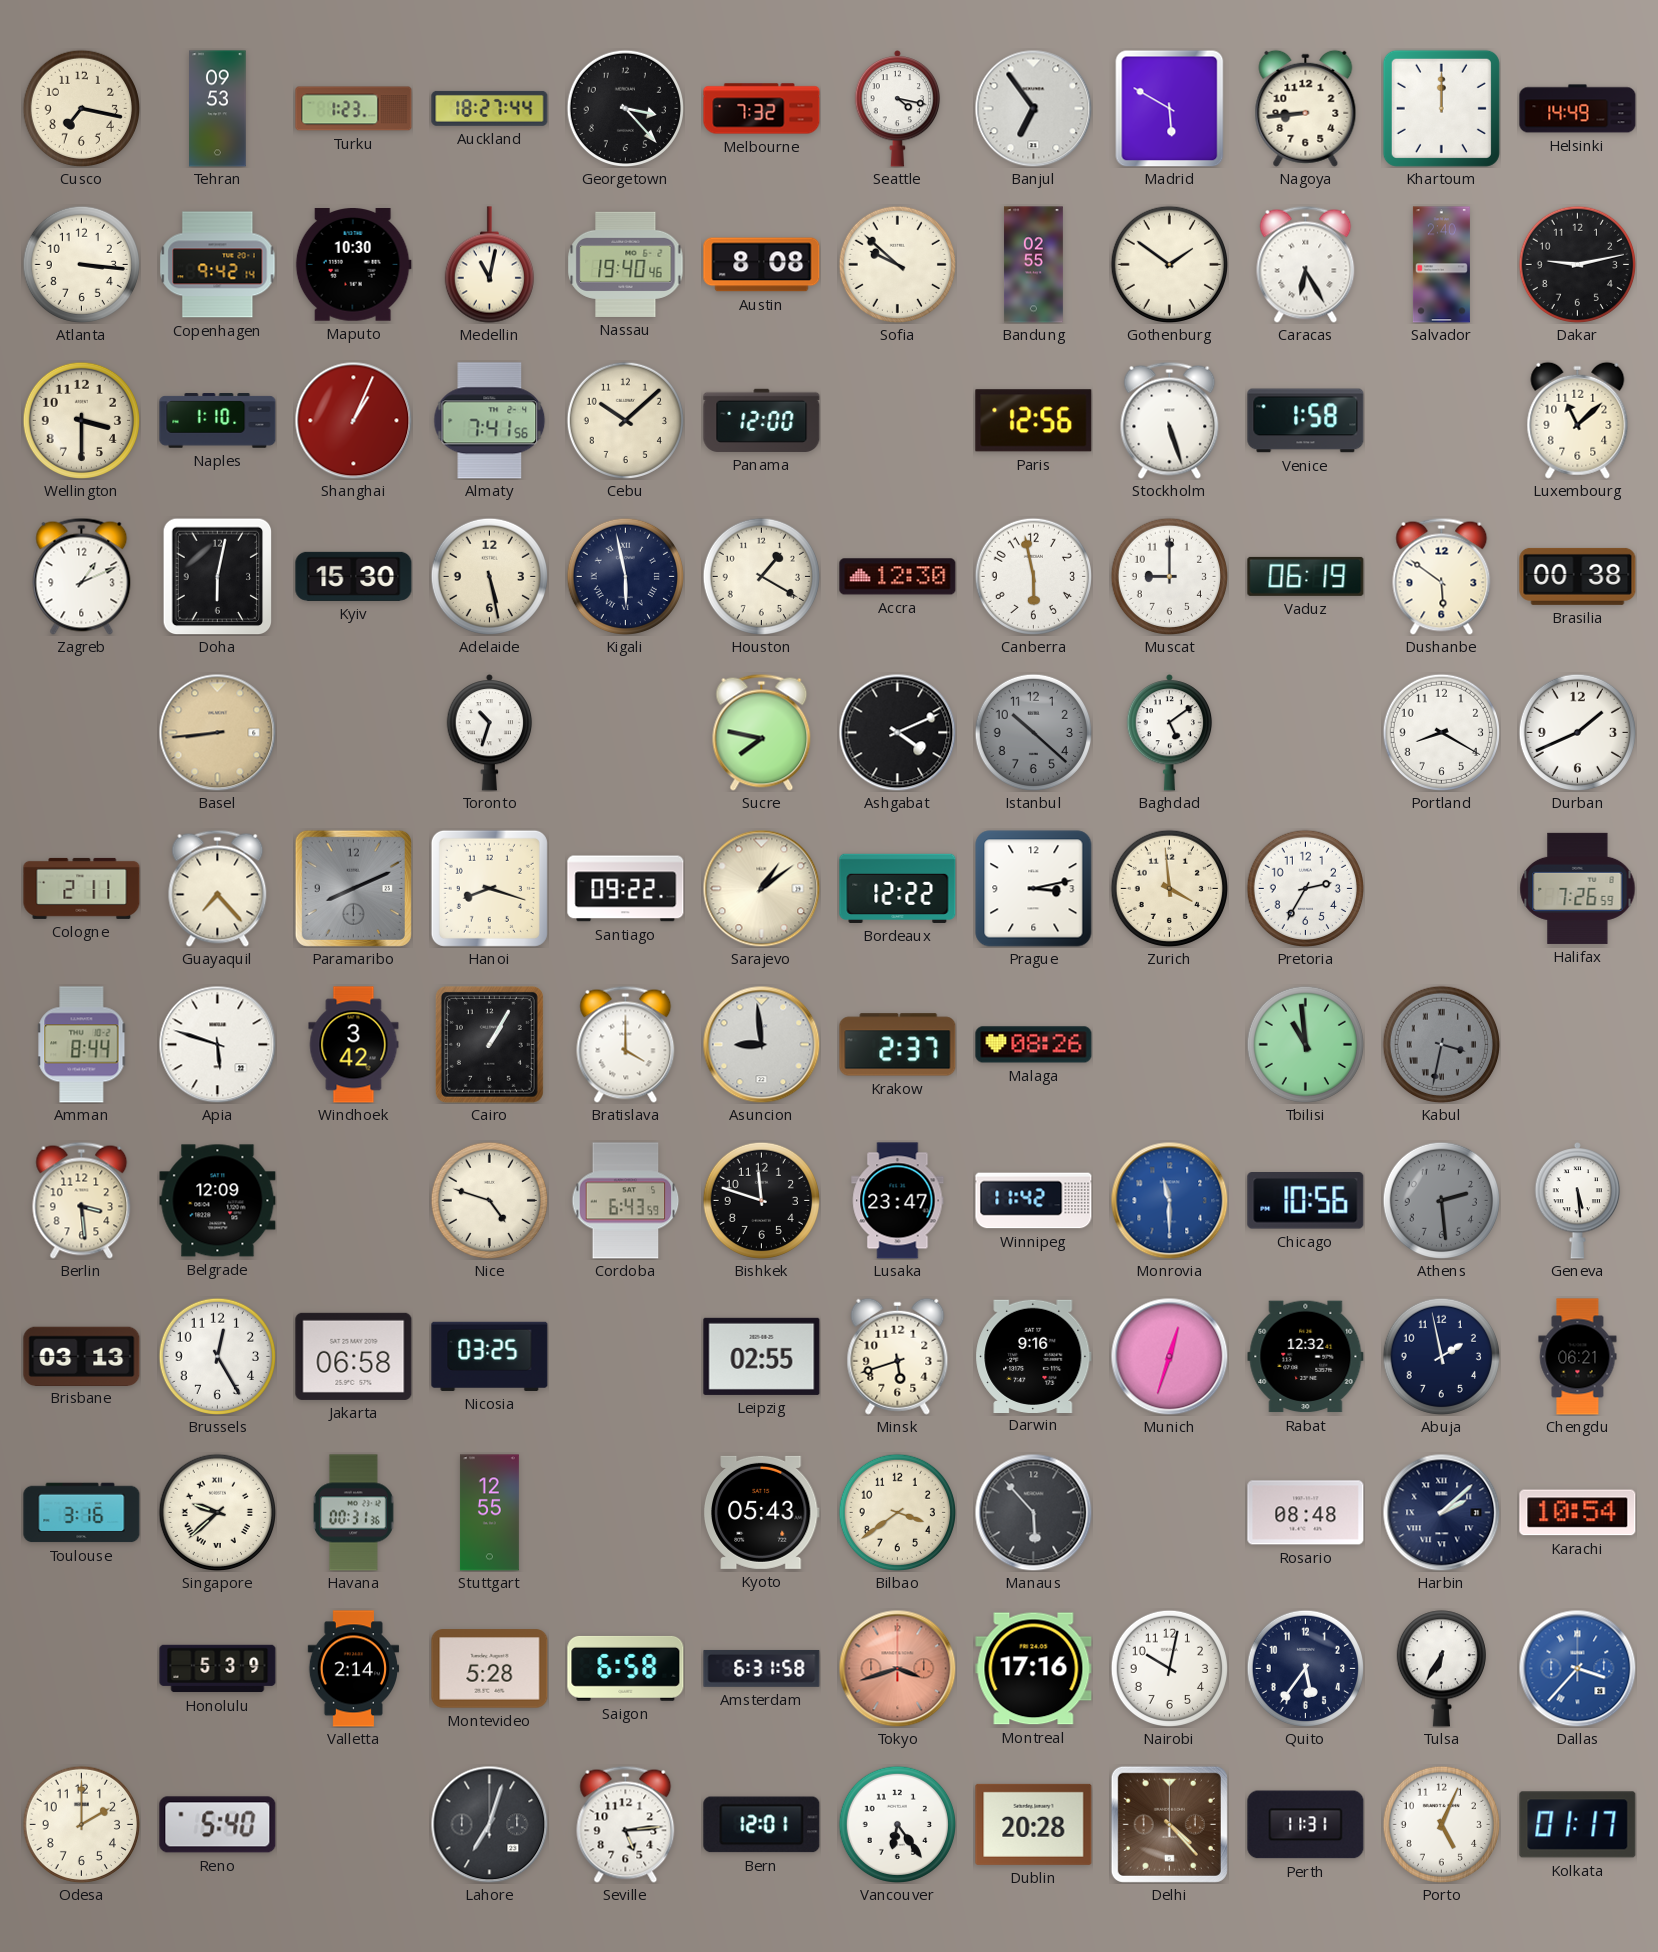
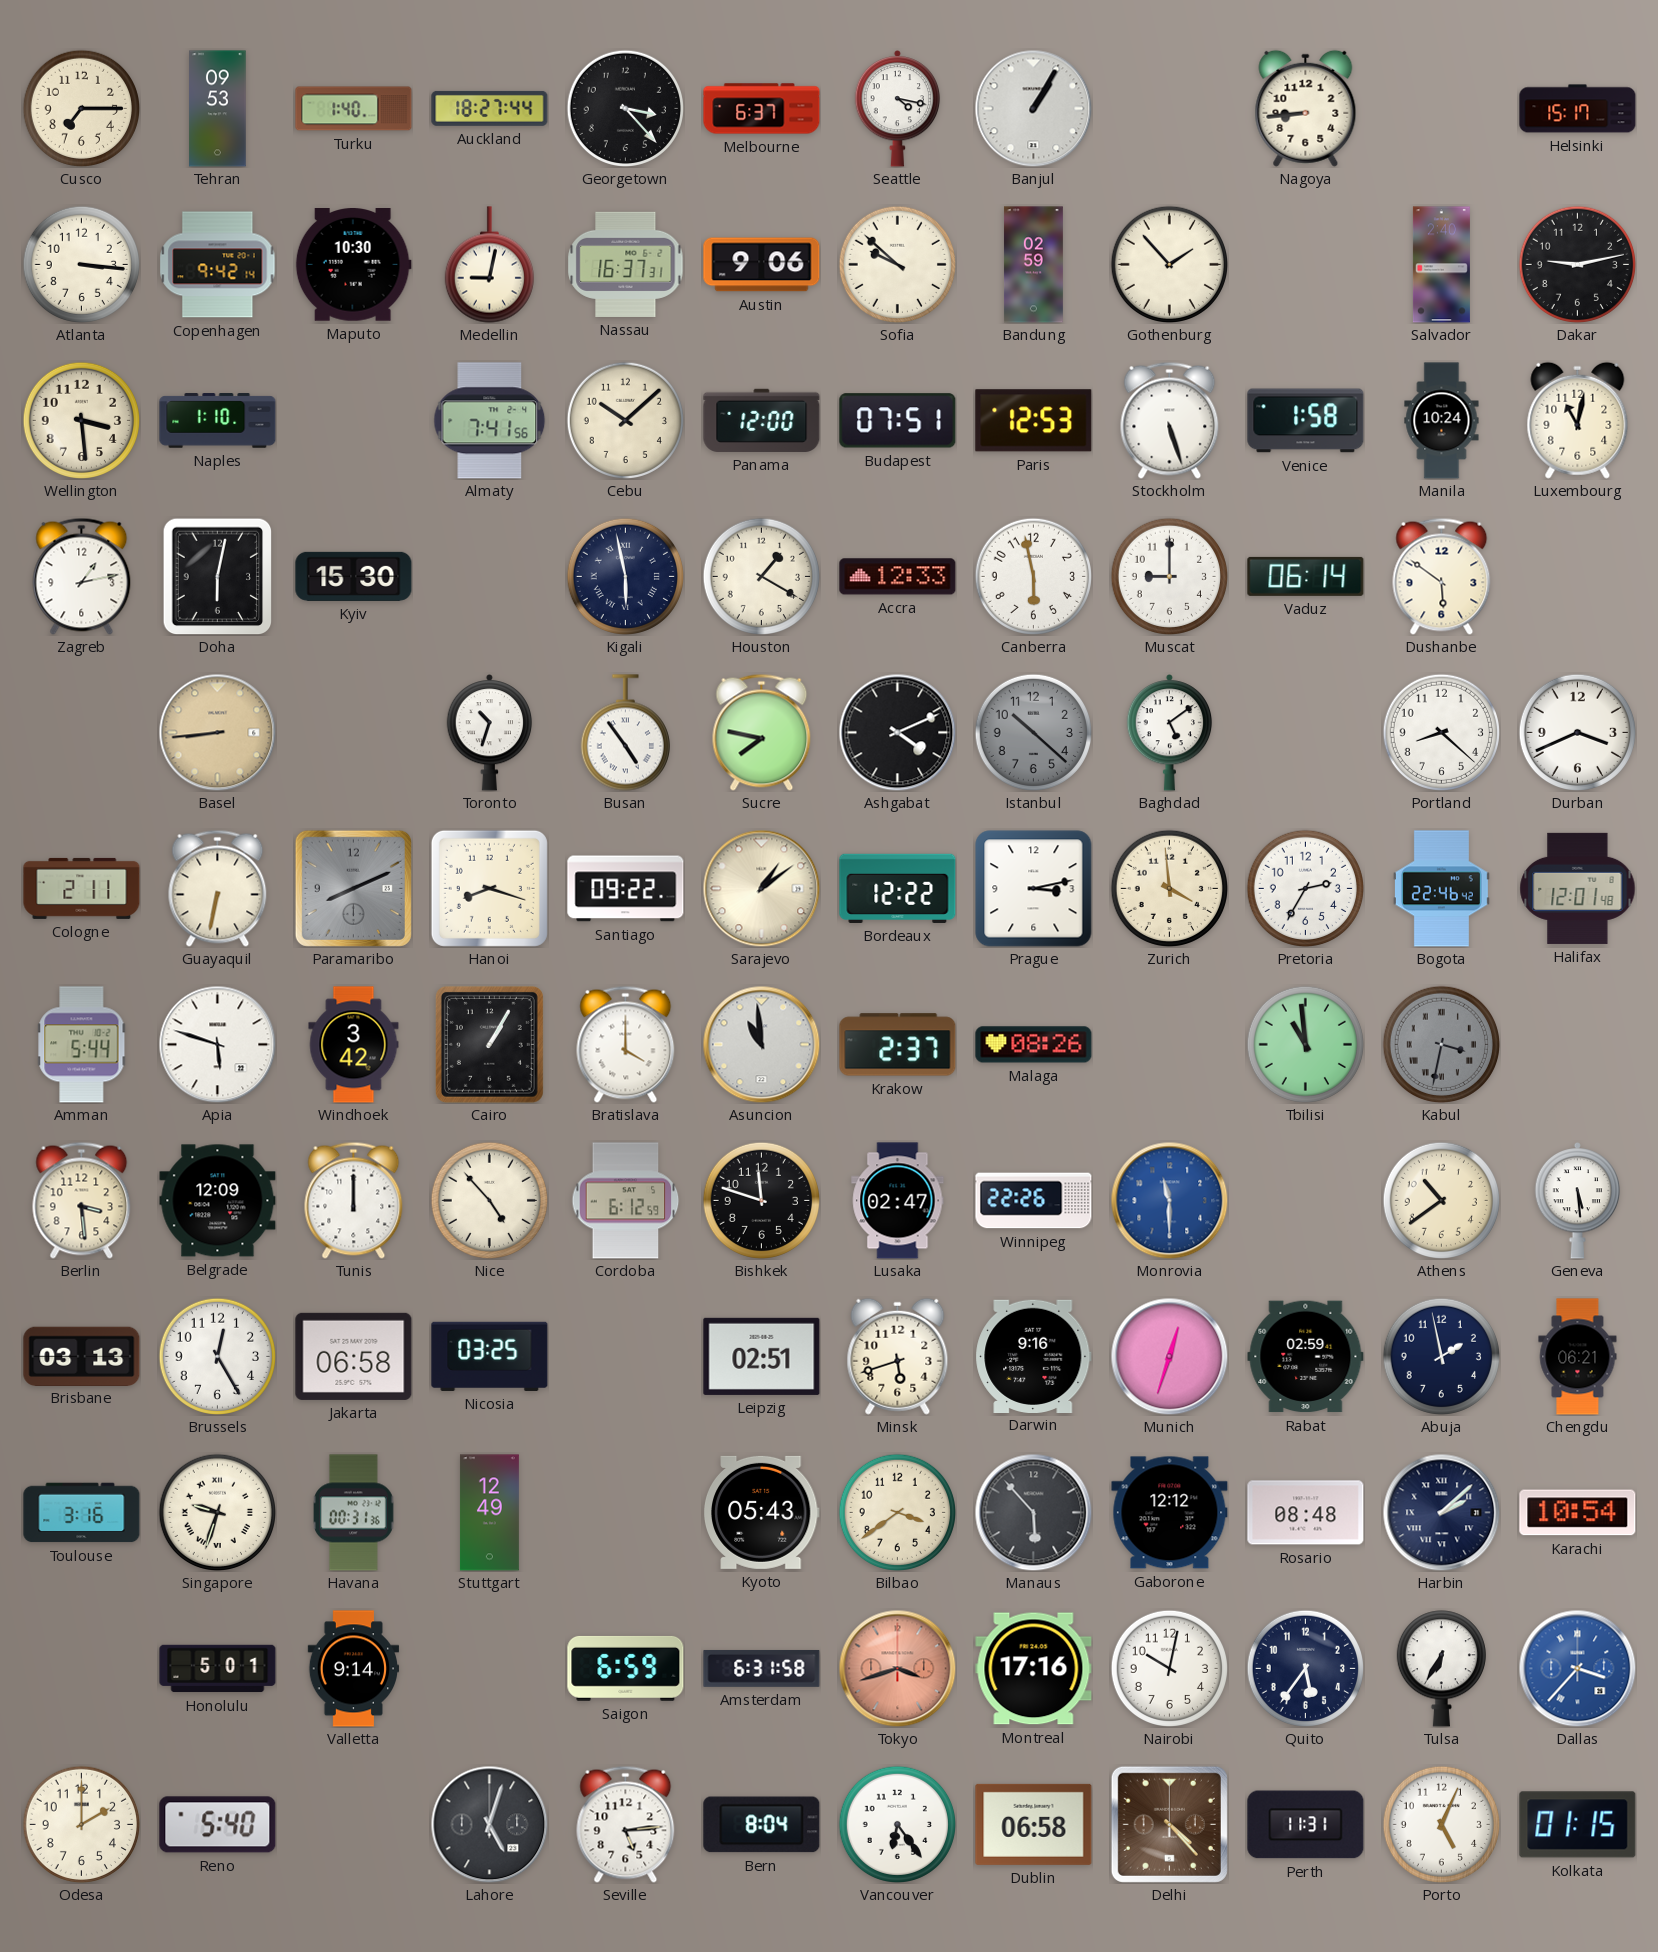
Cusco: 7:17 -> 7:15 (81, 108)
Turku: 1:23 -> 1:40 (354, 109)
Melbourne: 7:32 -> 6:37 (762, 109)
Banjul: 6:54 -> 1:05 (1033, 108)
Madrid: 5:50 -> none (1170, 108)
Khartoum: 12:00 -> none (1441, 108)
Helsinki: 14:49 -> 15:17 (1578, 109)
Medellin: 11:02 -> 9:02 (489, 265)
Nassau: 19:40 -> 16:37 (626, 264)
Austin: 8:08 -> 9:06 (762, 265)
Bandung: 02:55 -> 02:59 (1033, 265)
Gothenburg: 1:51 -> 1:53 (1169, 264)
Caracas: 6:25 -> none (1306, 264)
Wellington: 3:30 -> 3:29 (81, 420)
Shanghai: 1:04 -> none (353, 420)
Budapest: none -> 07:51 (898, 421)
Paris: 12:56 -> 12:53 (1034, 421)
Manila: none -> 10:24 (1442, 421)
Luxembourg: 11:08 -> 11:02 (1578, 420)
Zagreb: 1:11 -> 1:13 (82, 576)
Adelaide: 5:28 -> none (489, 576)
Accra: 12:30 -> 12:33 (898, 577)
Vaduz: 06:19 -> 06:14 (1306, 576)
Brasilia: 00:38 -> none (1578, 576)
Busan: none -> 4:54 (625, 733)
Portland: 8:20 -> 8:22 (1441, 732)
Durban: 1:41 -> 3:41 (1577, 732)
Guayaquil: 7:23 -> 6:32 (218, 888)
Bogota: none -> 22:46 (1441, 889)
Halifax: 7:26 -> 12:01 (1578, 888)
Amman: 8:44 -> 5:44 (82, 1045)
Asuncion: 8:59 -> 10:59 (761, 1044)
Tunis: none -> 12:00 (354, 1200)
Nice: 4:48 -> 4:53 (489, 1200)
Cordoba: 6:43 -> 6:12 (626, 1201)
Lusaka: 23:47 -> 02:47 (898, 1201)
Winnipeg: 11:42 -> 22:26 (1034, 1201)
Chicago: 10:56 -> none (1306, 1201)
Athens: 2:29 -> 10:39 (1441, 1200)
Athens dial: grey -> cream (1441, 1200)
Leipzig: 02:55 -> 02:51 (762, 1356)
Rabat: 12:32 -> 02:59 (1306, 1357)
Singapore: 9:38 -> 9:33 (217, 1512)
Stuttgart: 12:55 -> 12:49 (489, 1513)
Gaborone: none -> 12:12 (1170, 1513)
Honolulu: 5:39 -> 5:01 (218, 1669)
Valletta: 2:14 -> 9:14 (354, 1669)
Montevideo: 5:28 -> none (490, 1669)
Saigon: 6:58 -> 6:59 (626, 1668)
Lahore: 7:03 -> 5:03 (489, 1824)
Bern: 12:01 -> 8:04 (762, 1825)
Dublin: 20:28 -> 06:58 (1034, 1824)
Kolkata: 01:17 -> 01:15 (1578, 1825)
